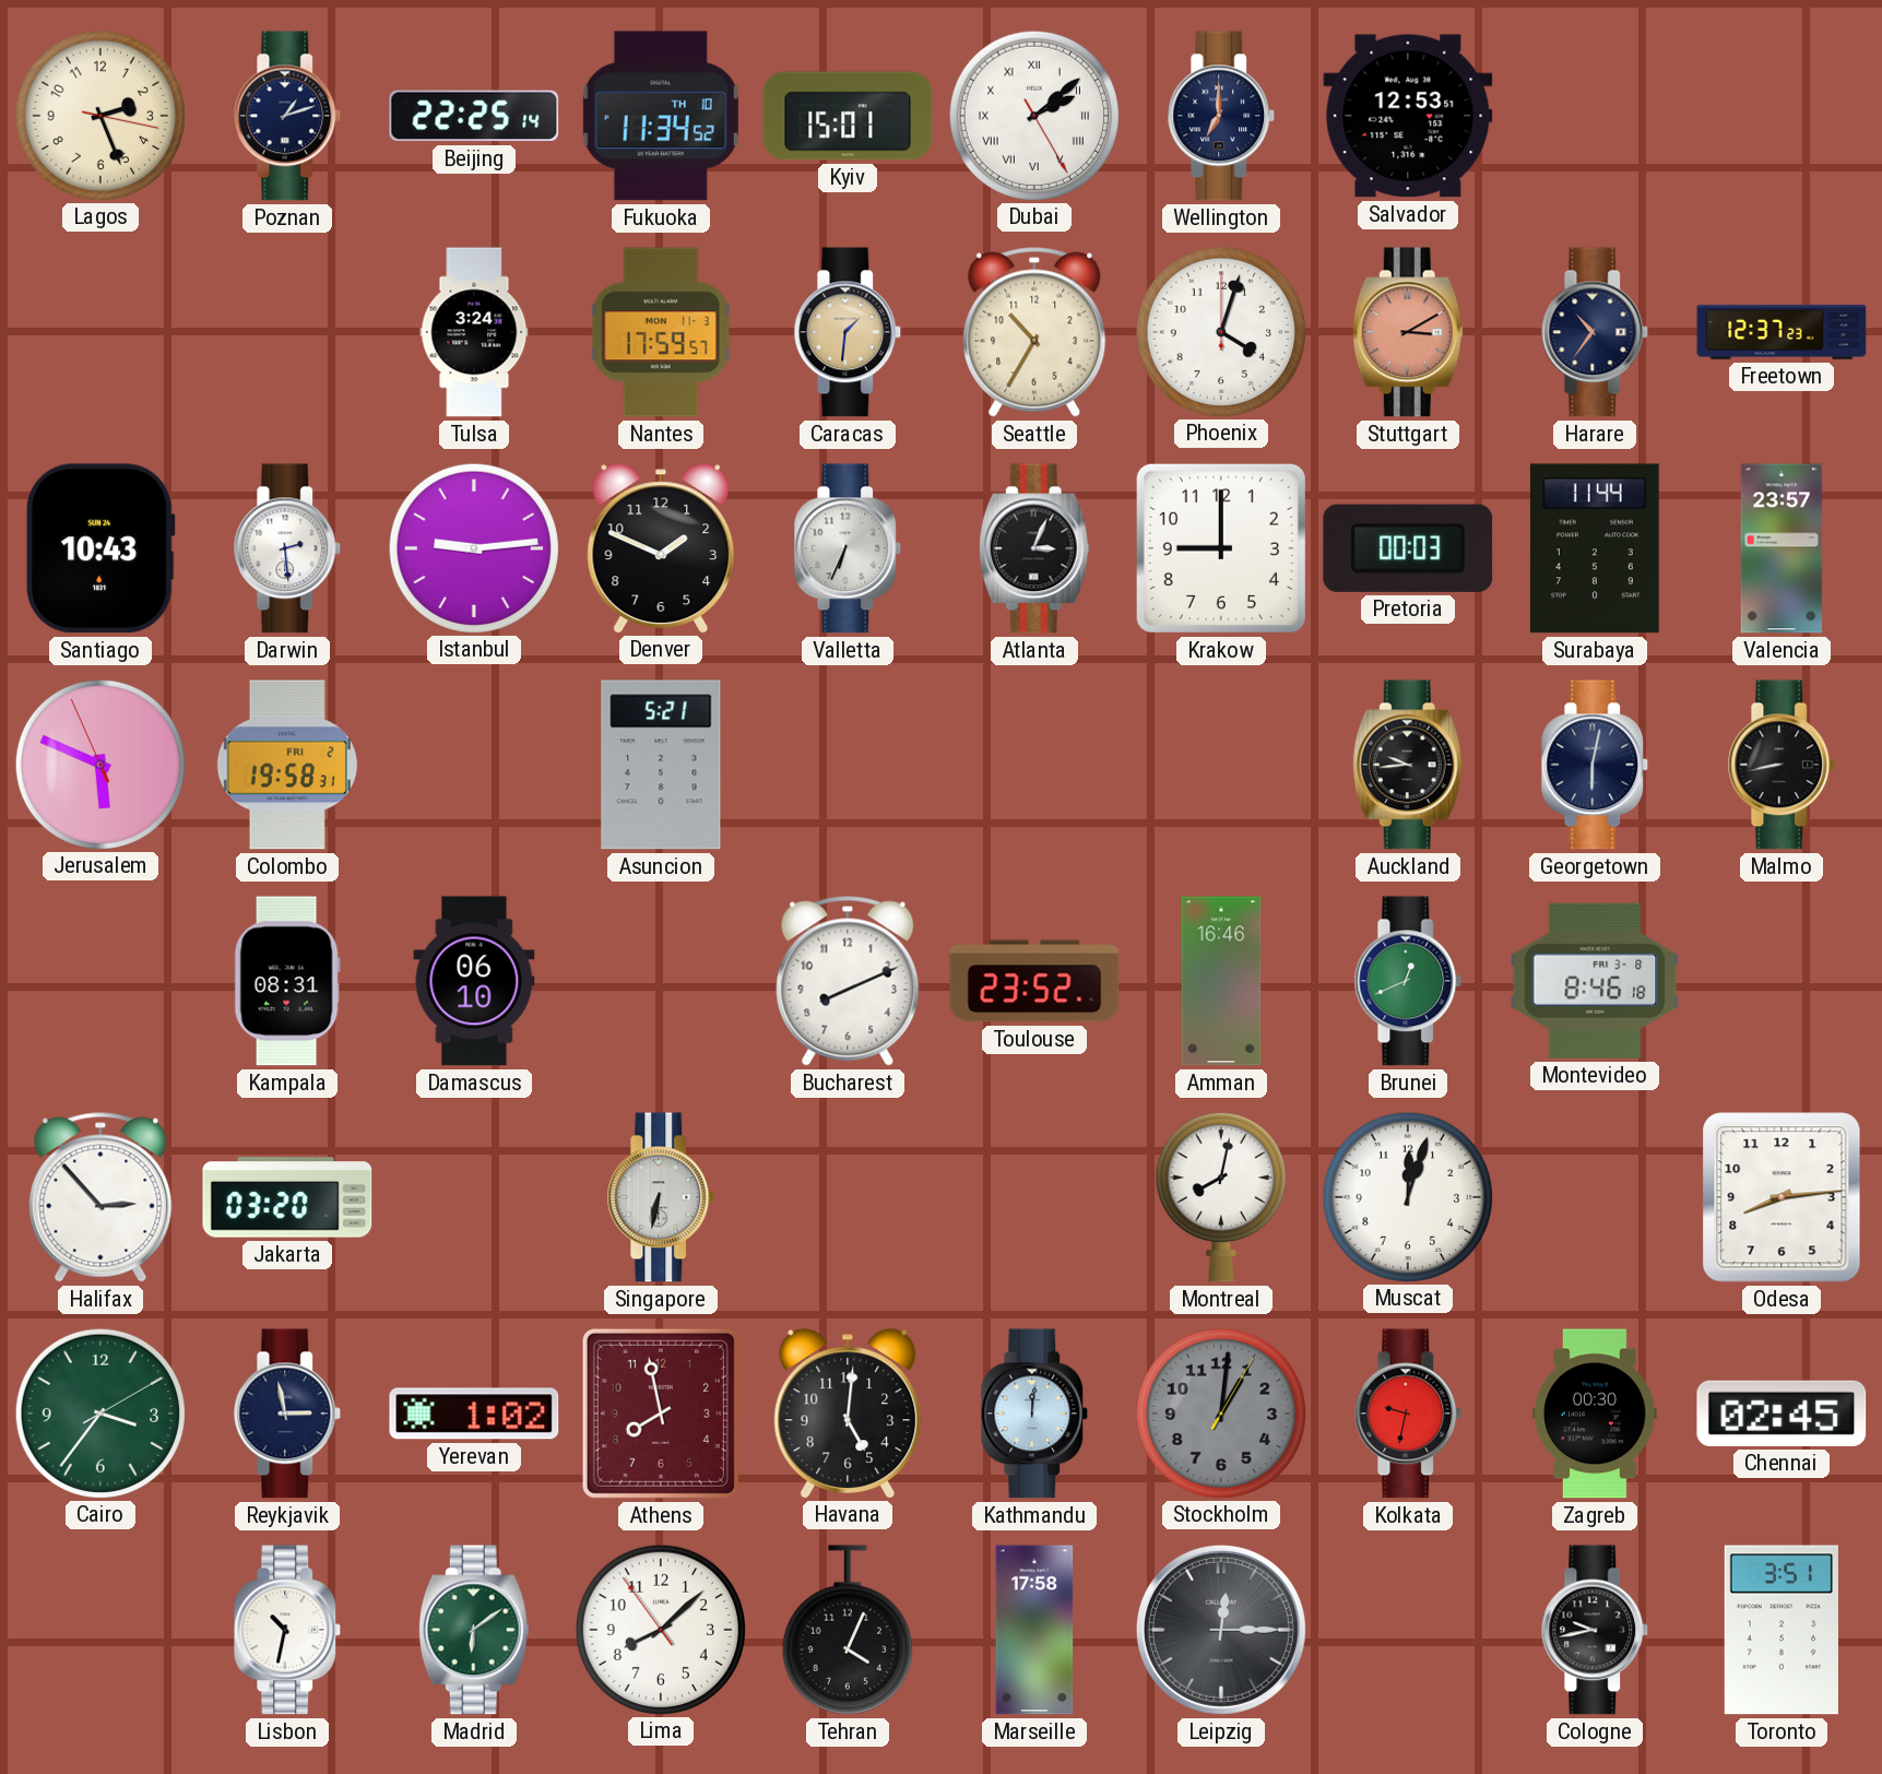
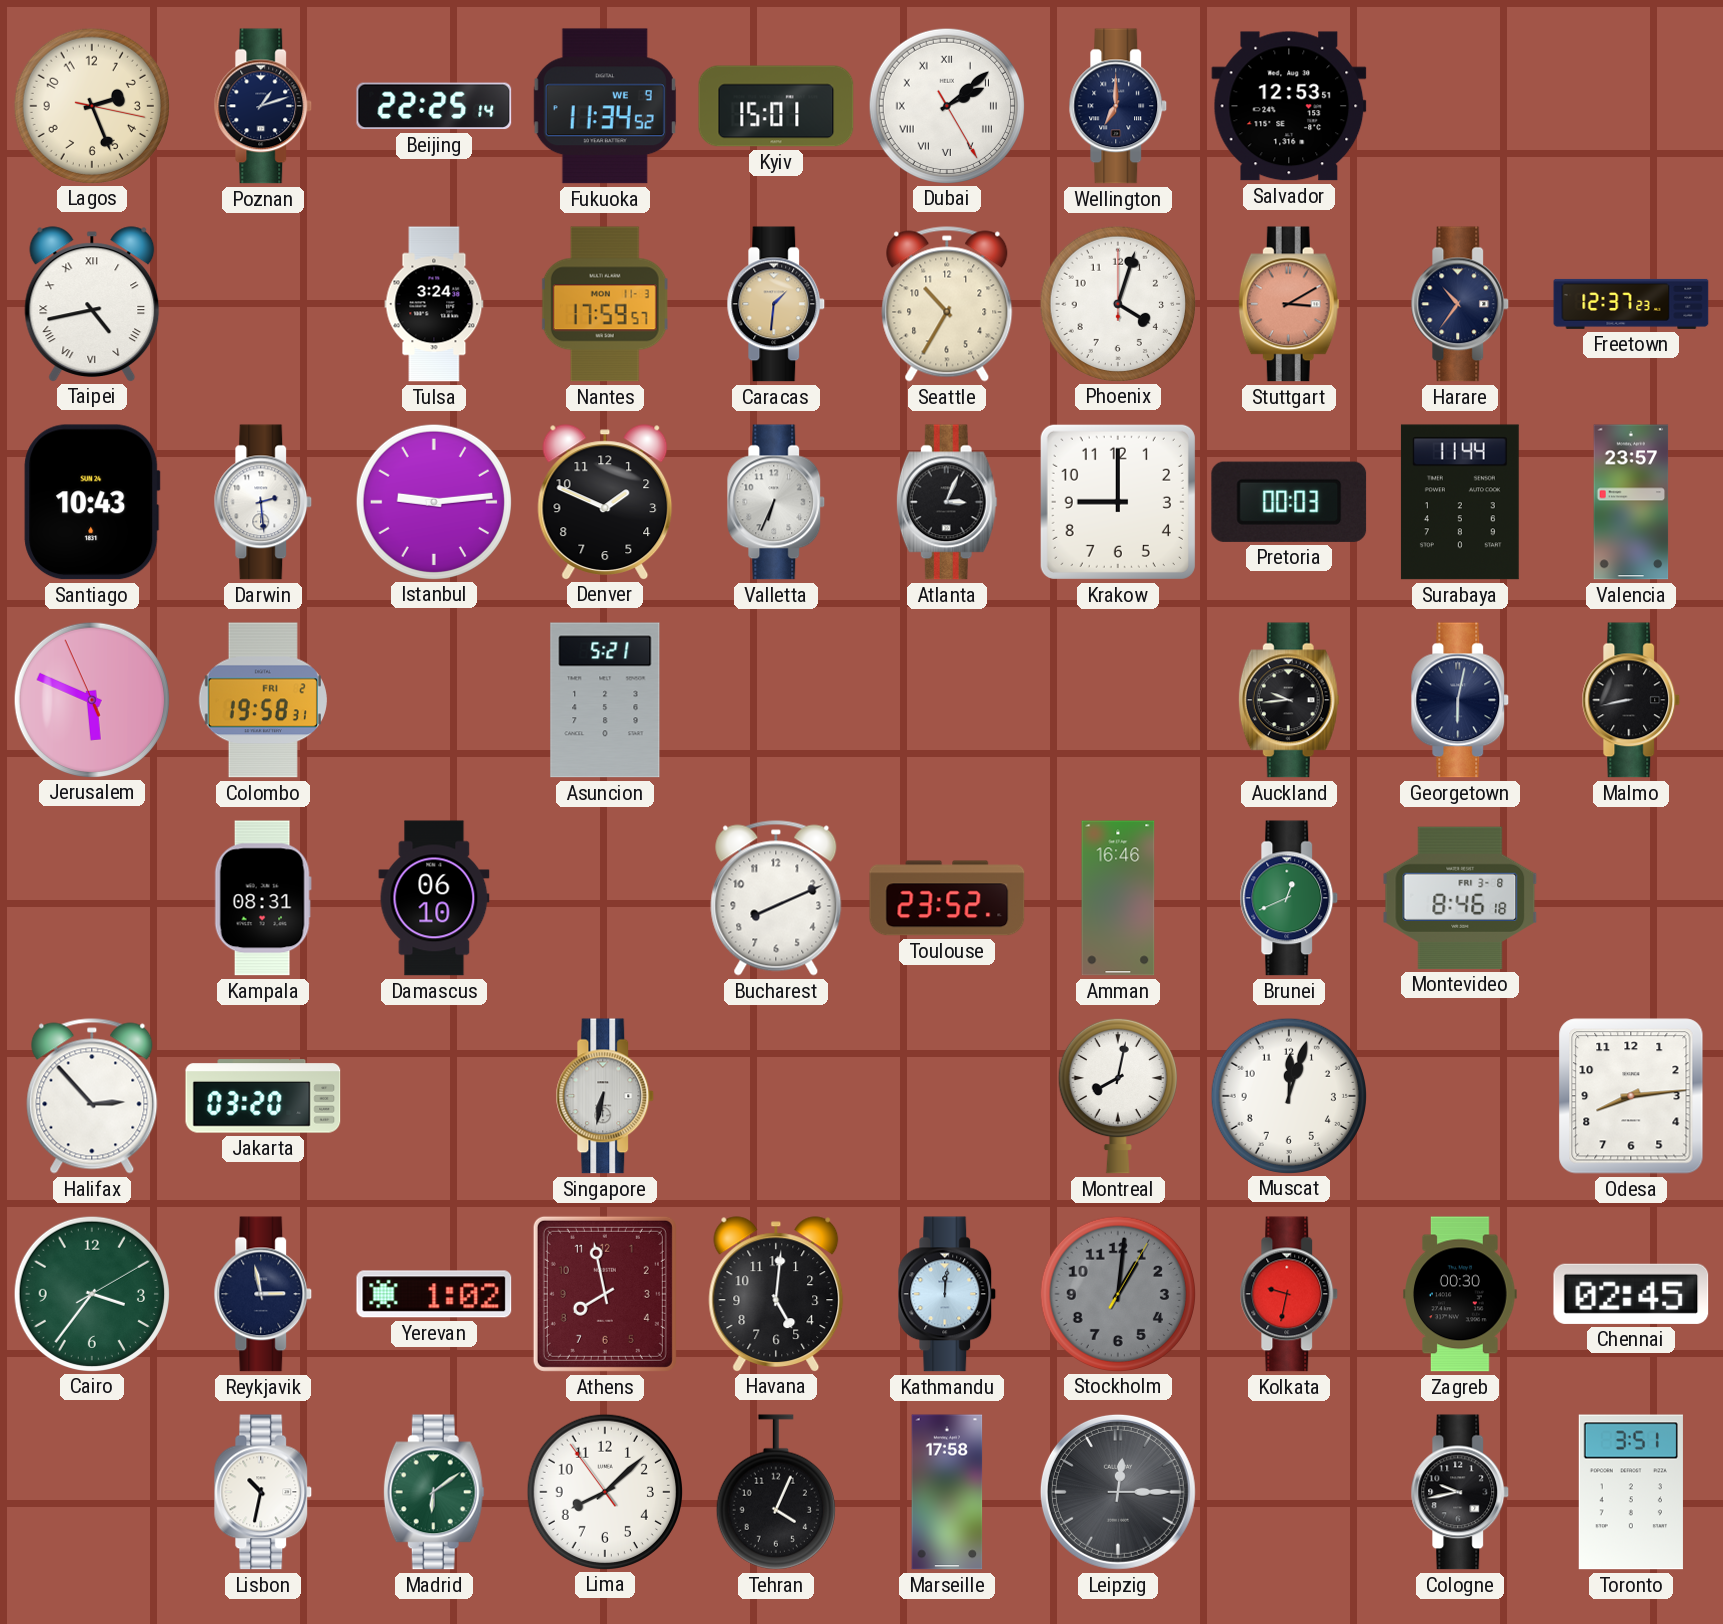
Fukuoka date: TH 10 -> WE 9 (605, 106)
Taipei: none -> 4:43 (92, 304)
